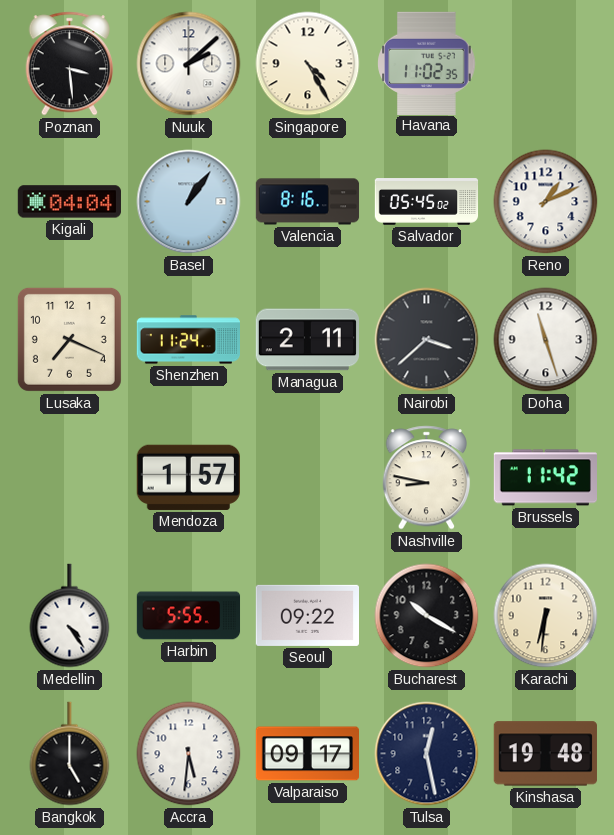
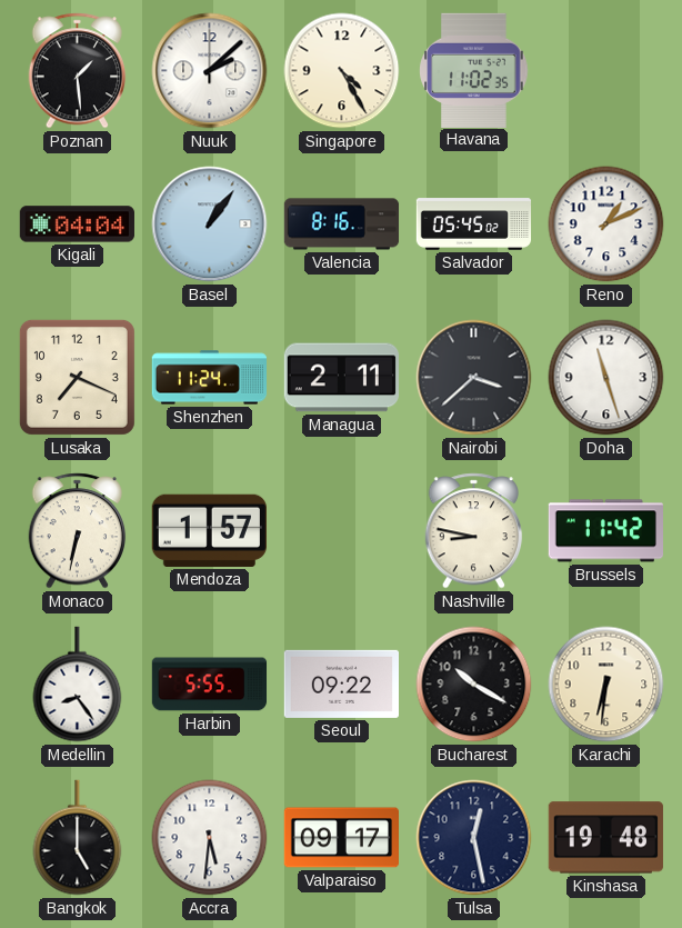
Poznan: 3:29 -> 1:29 (78, 71)
Monaco: none -> 6:32 (78, 531)
Medellin: 4:24 -> 8:24 (78, 685)
